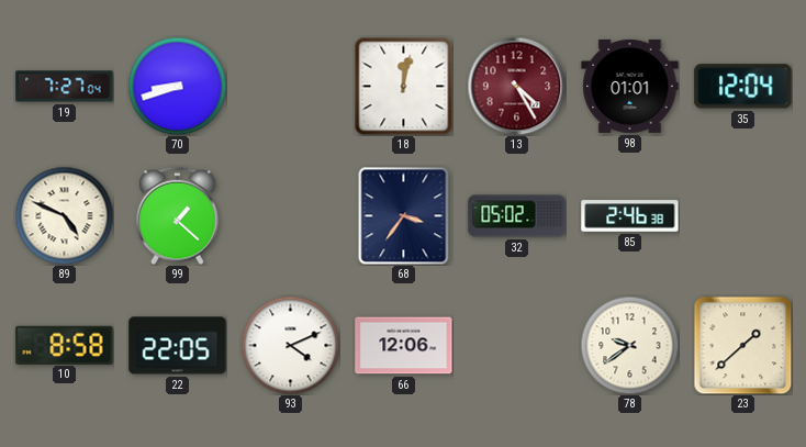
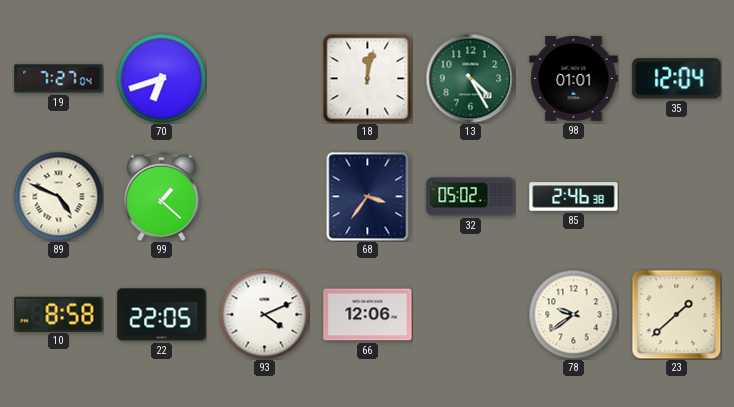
70: 8:42 -> 6:42 (161, 78)
13 dial: burgundy -> green (470, 78)
